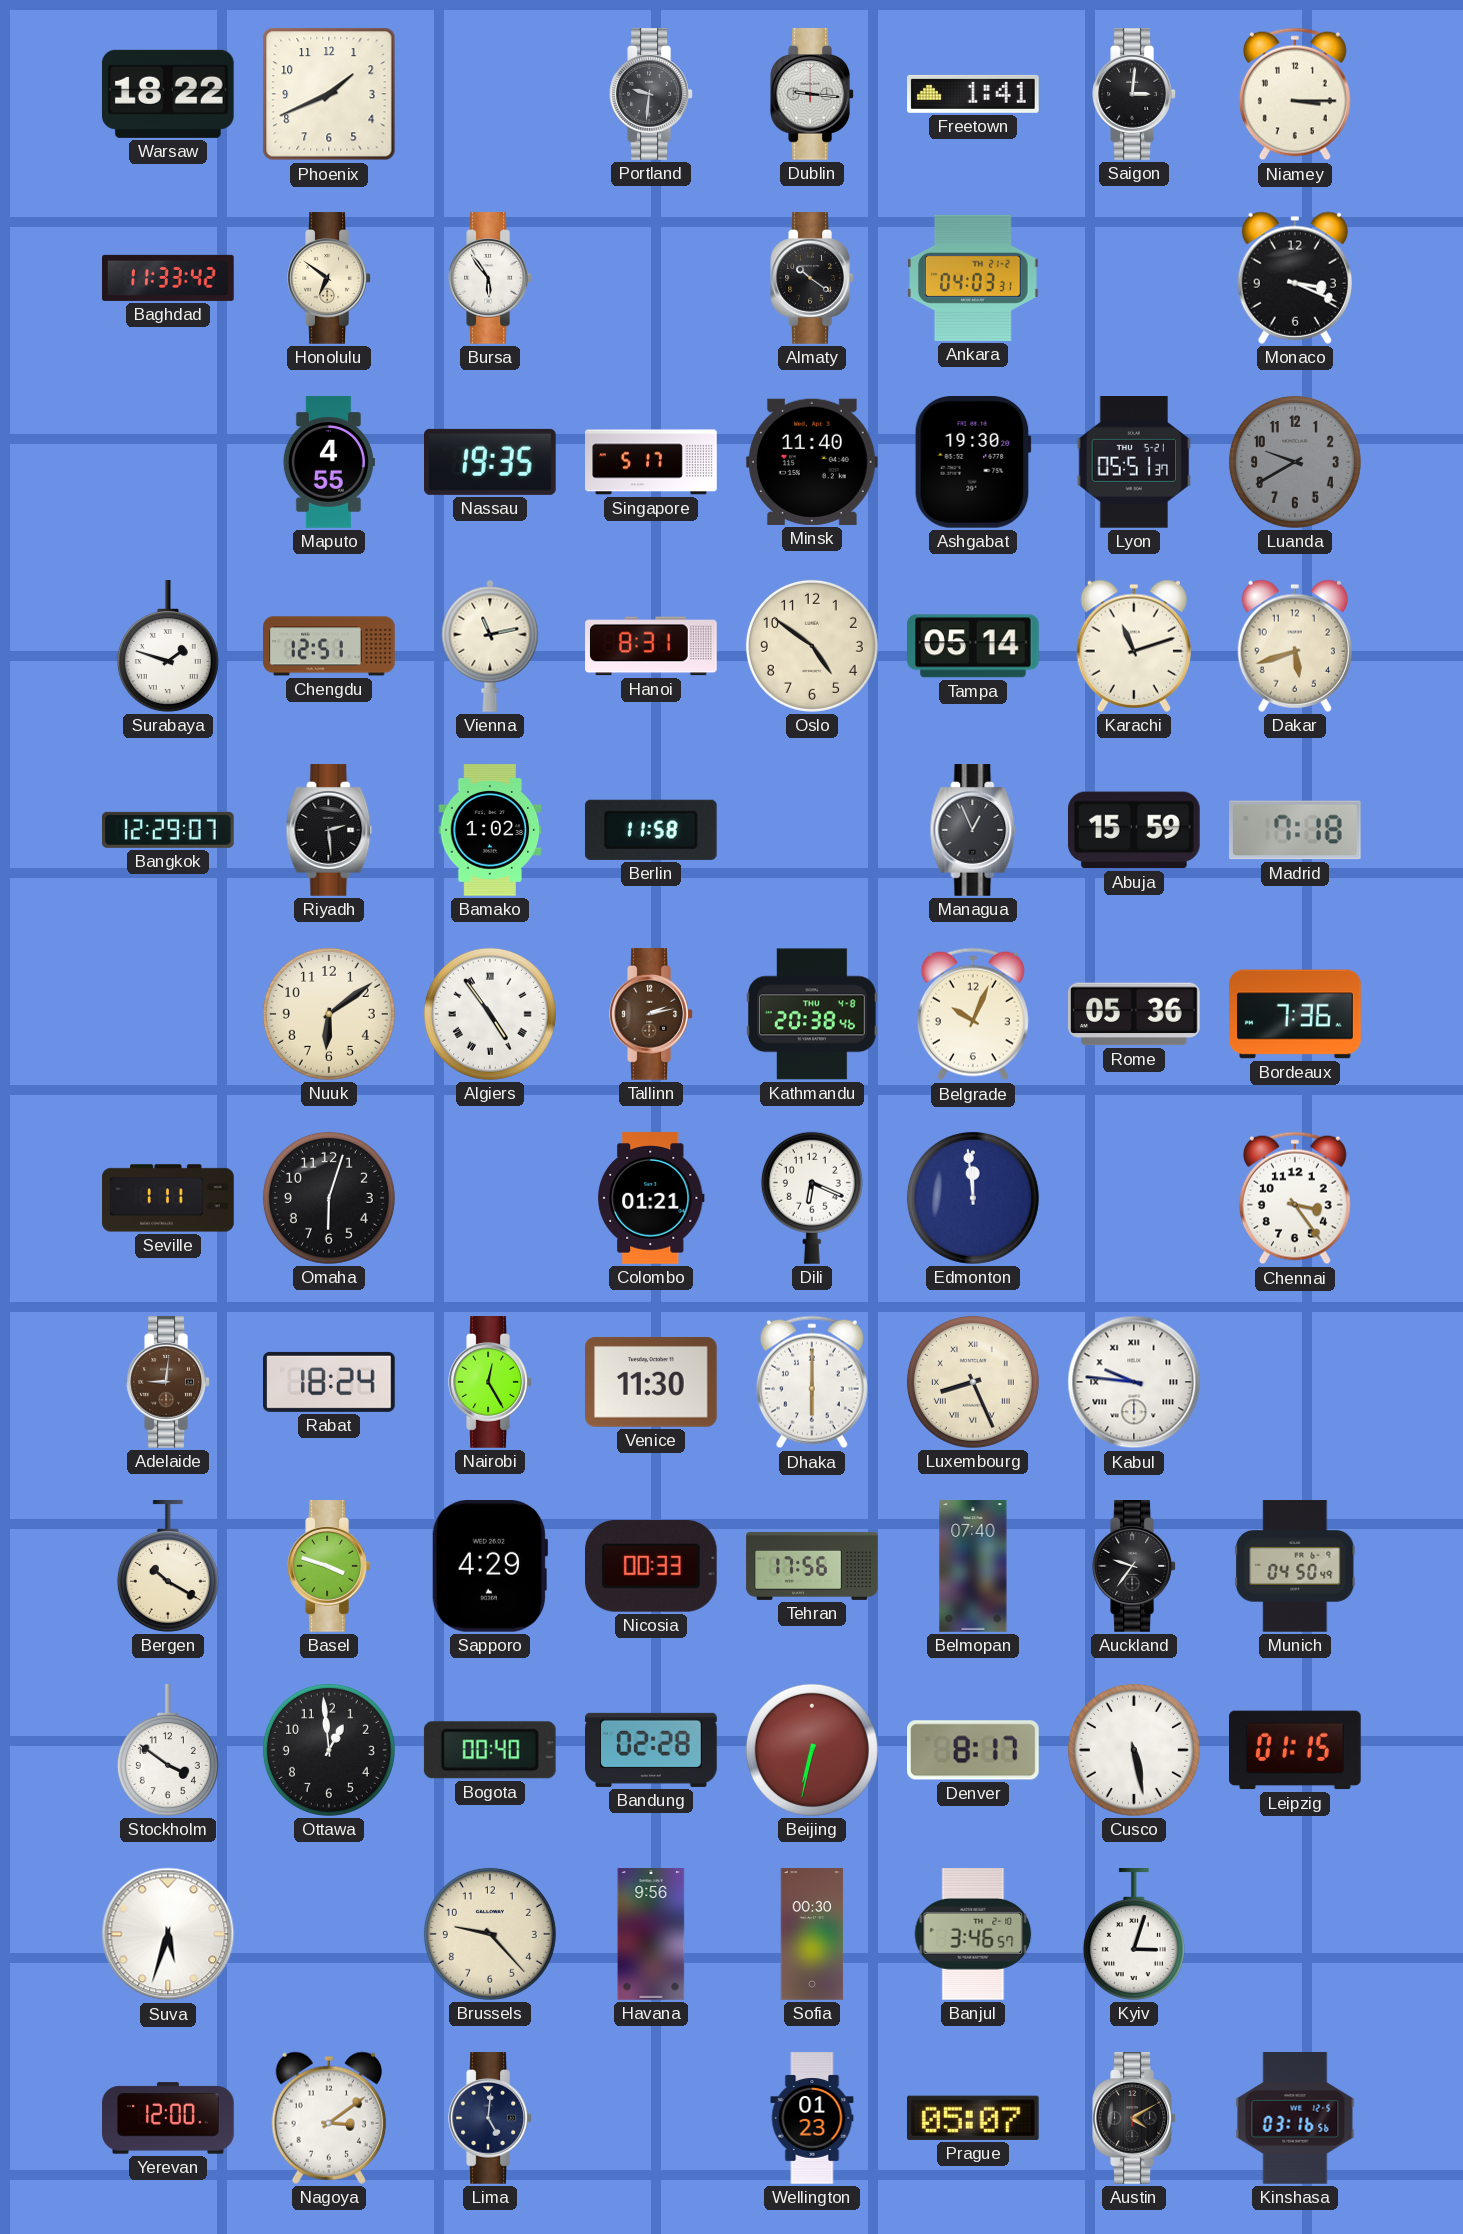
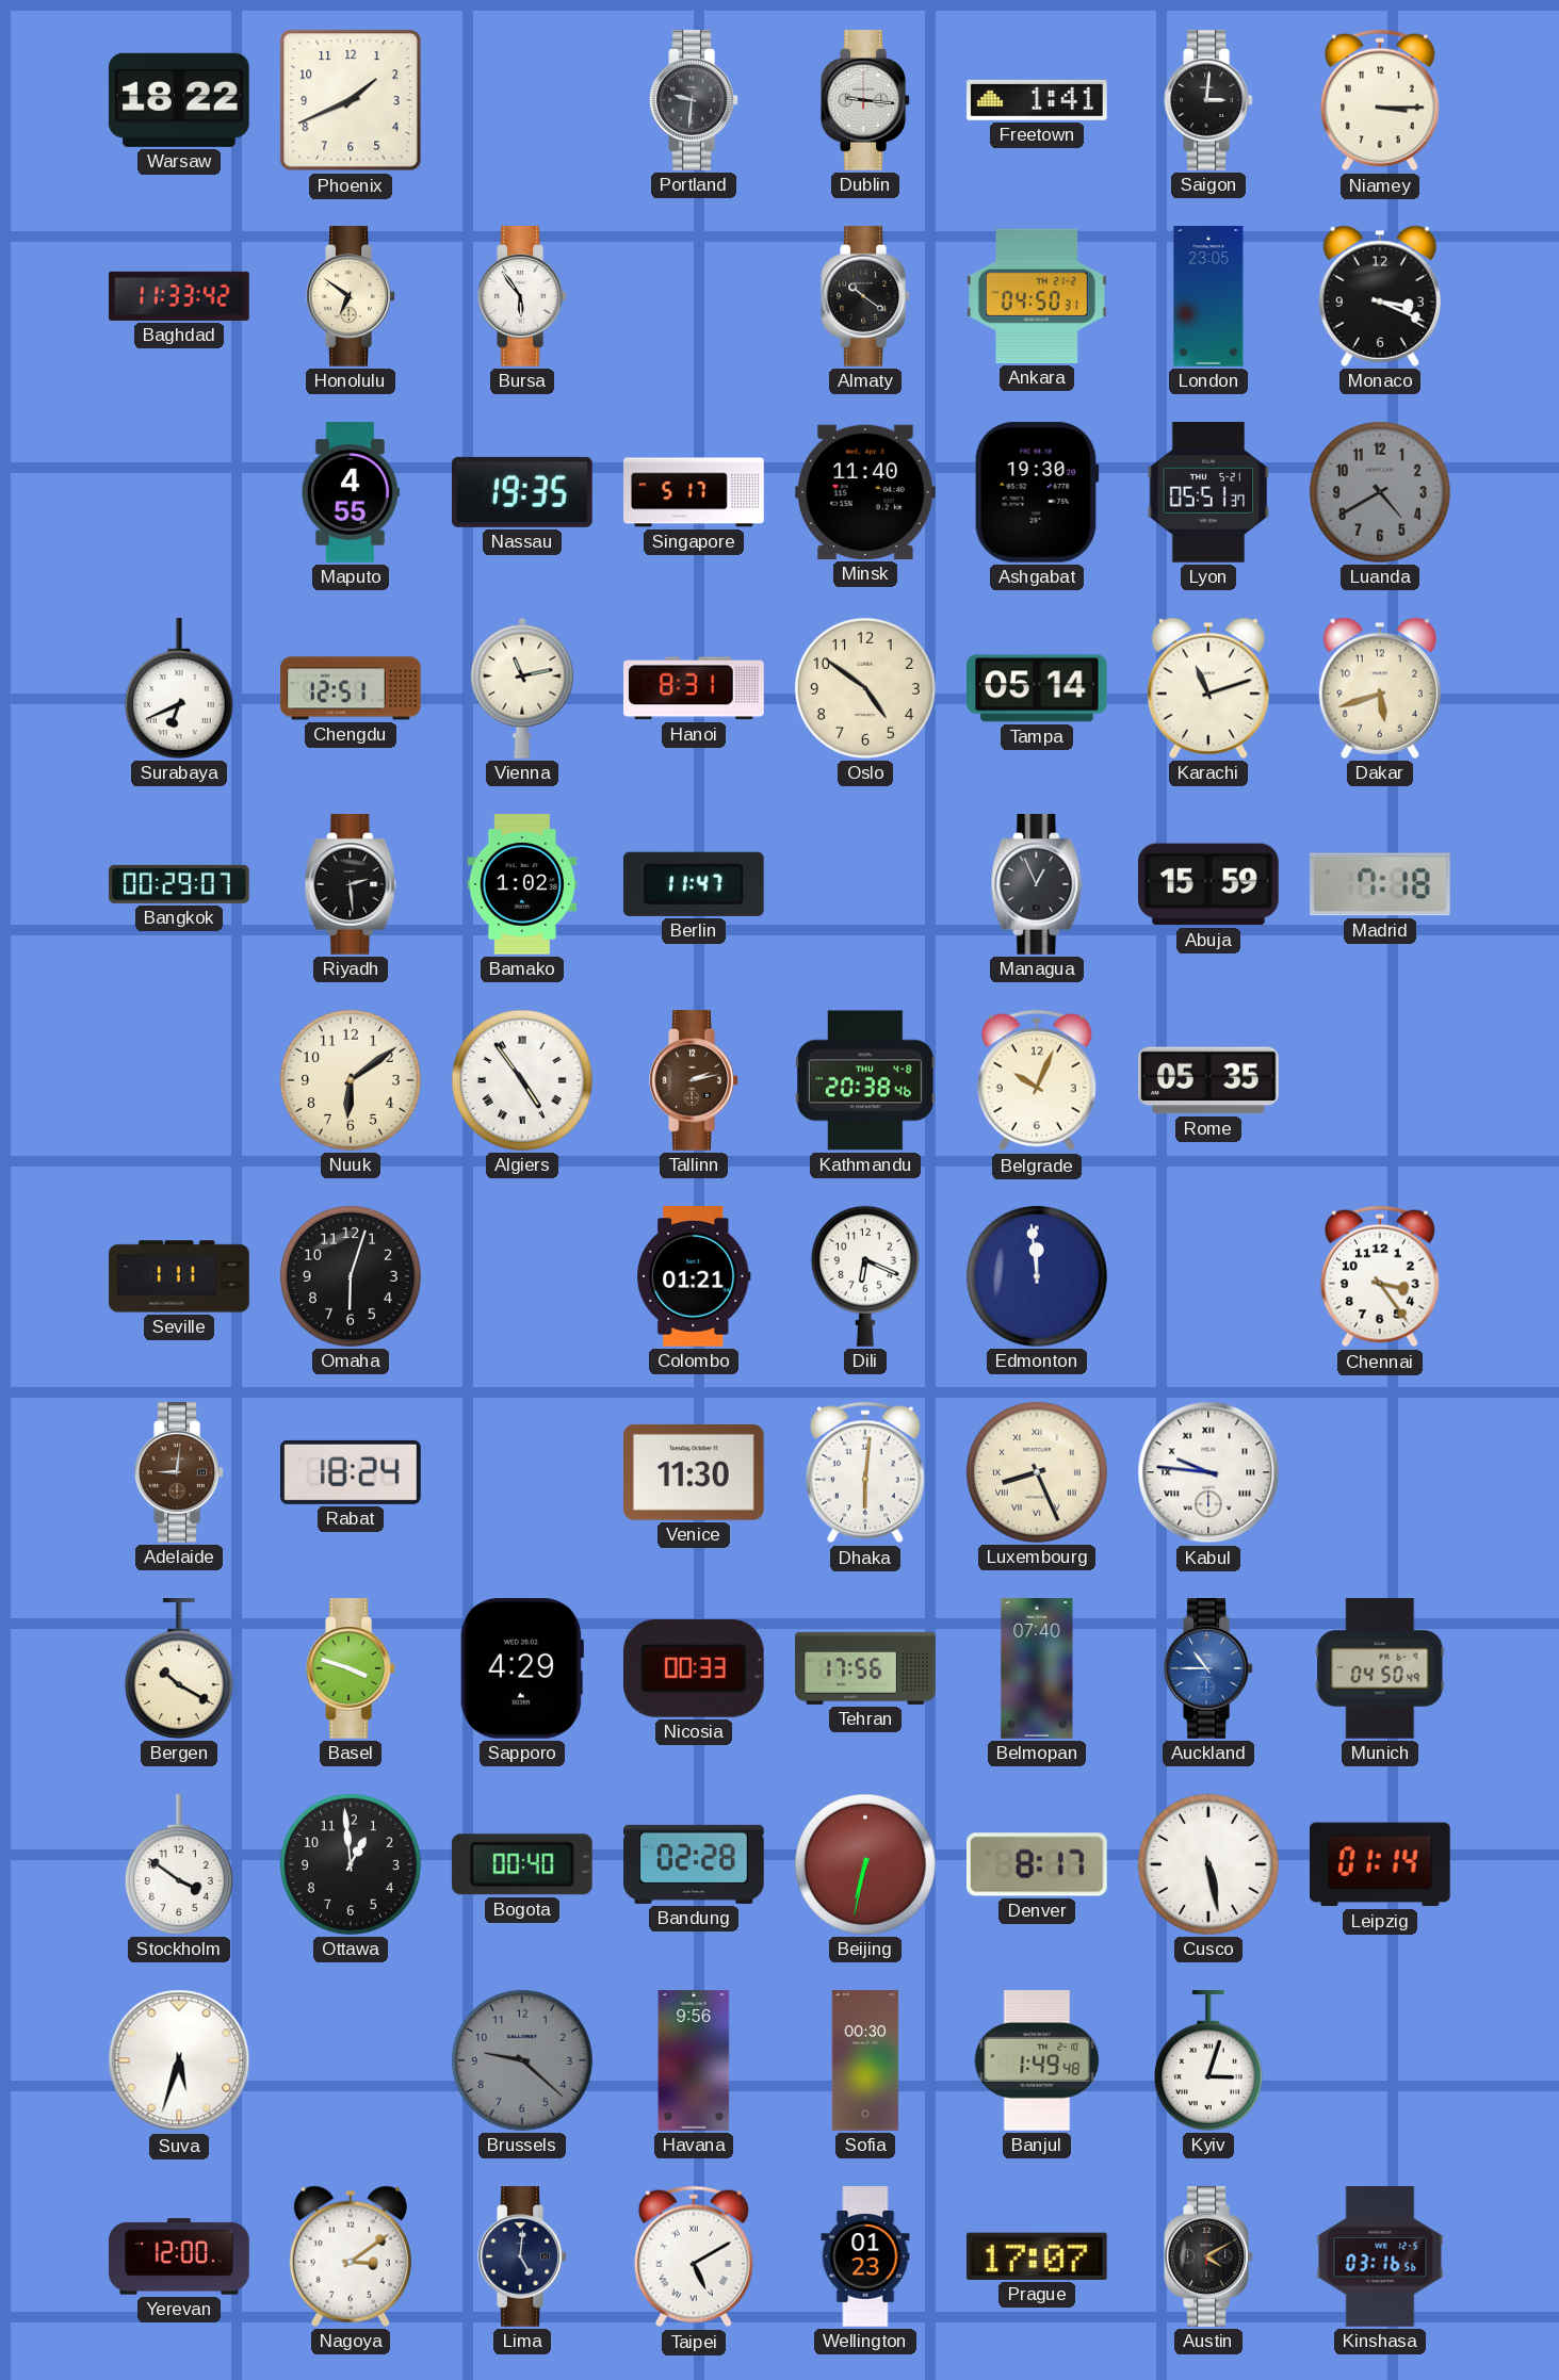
Ankara: 04:03 -> 04:50 (1038, 296)
London: none -> 23:05 (1208, 296)
Luanda: 9:40 -> 4:40 (1380, 492)
Surabaya: 1:48 -> 6:41 (179, 689)
Bangkok: 12:29 -> 00:29 (180, 884)
Berlin: 11:58 -> 11:47 (694, 884)
Rome: 05:36 -> 05:35 (1209, 1080)
Bordeaux: 7:36 -> none (1295, 1014)
Nairobi: 12:25 -> none (490, 1382)
Dhaka: 6:00 -> 6:01 (865, 1472)
Auckland: 9:36 -> 10:45 (1208, 1668)
Auckland dial: black -> blue (1208, 1668)
Leipzig: 01:15 -> 01:14 (1381, 1864)
Brussels: 9:23 -> 9:22 (522, 2060)
Brussels dial: cream -> grey (522, 2060)
Banjul: 3:46 -> 1:49 (1037, 2061)
Taipei: none -> 5:10 (694, 2256)
Prague: 05:07 -> 17:07 (1037, 2256)
